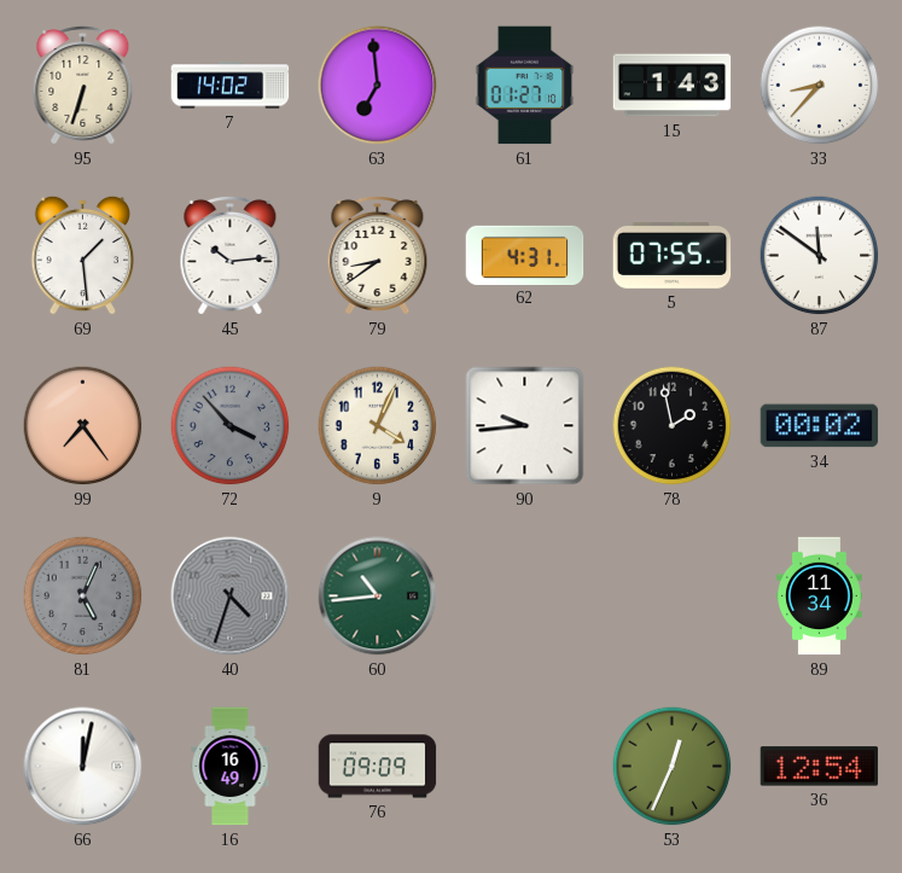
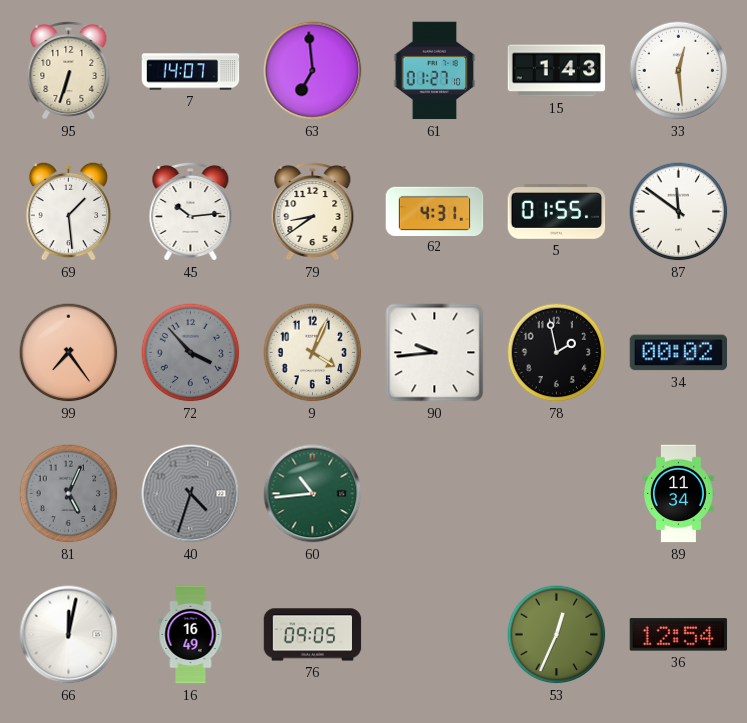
7: 14:02 -> 14:07 (191, 71)
33: 8:37 -> 12:29 (679, 71)
5: 07:55 -> 01:55 (557, 212)
76: 09:09 -> 09:05 (313, 635)
